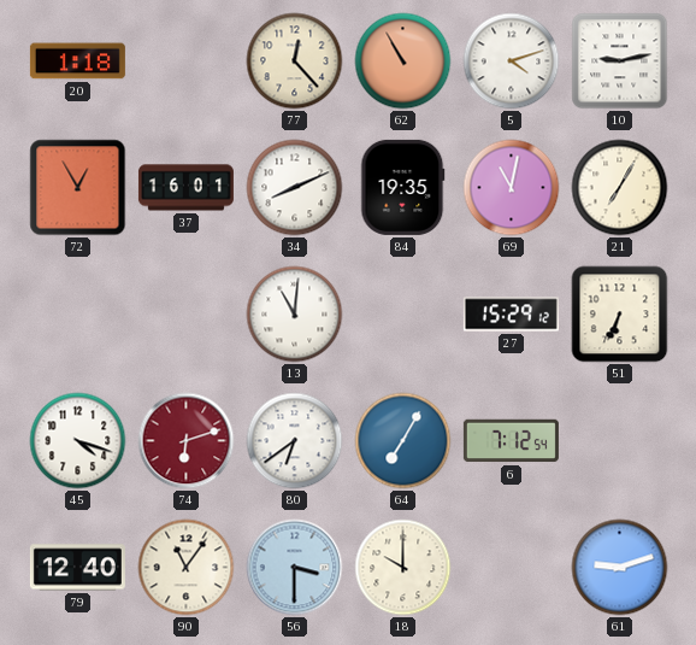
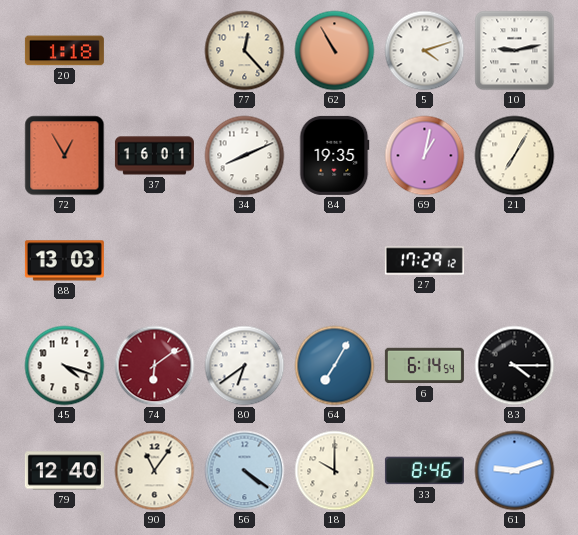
69: 11:02 -> 1:02 (425, 156)
88: none -> 13:03 (64, 261)
13: 11:01 -> none (295, 315)
27: 15:29 -> 17:29 (424, 261)
51: 6:34 -> none (620, 315)
74: 6:12 -> 6:09 (155, 366)
6: 7:12 -> 6:14 (424, 366)
83: none -> 4:15 (515, 366)
56: 3:30 -> 4:21 (245, 471)
33: none -> 8:46 (424, 471)
